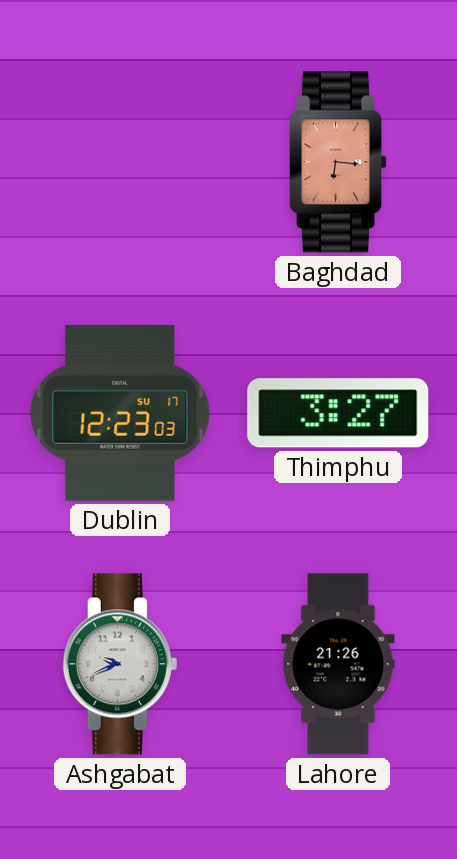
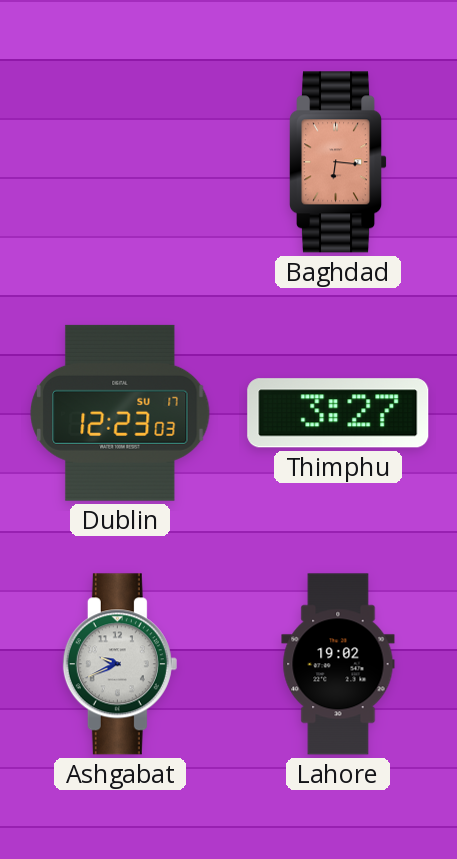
Lahore: 21:26 -> 19:02 (338, 664)
